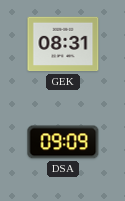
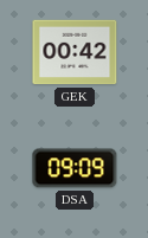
GEK: 08:31 -> 00:42 (75, 52)
